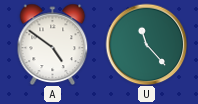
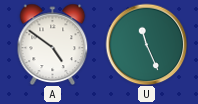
U: 11:23 -> 11:26 (146, 44)
